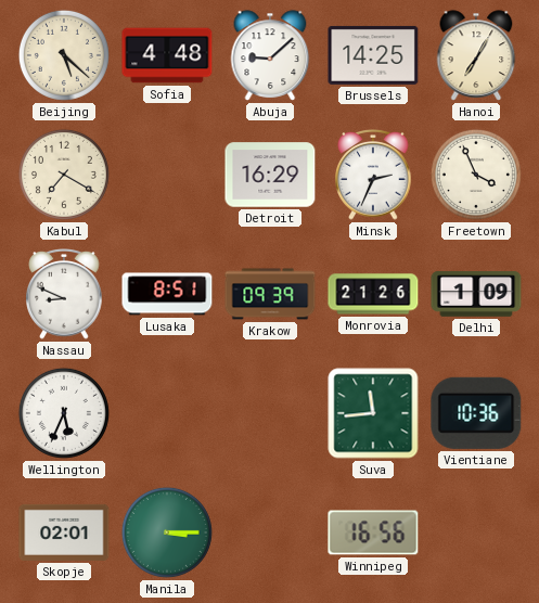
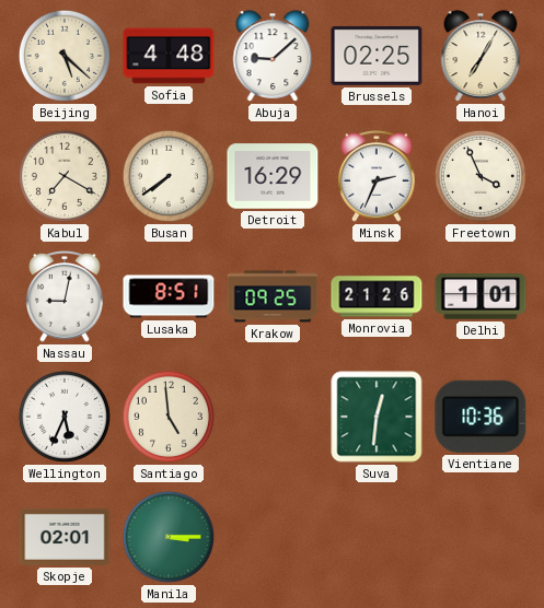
Brussels: 14:25 -> 02:25 (377, 56)
Busan: none -> 7:39 (169, 176)
Nassau: 8:49 -> 9:02 (65, 297)
Krakow: 09:39 -> 09:25 (273, 296)
Delhi: 1:09 -> 1:01 (481, 296)
Santiago: none -> 4:59 (169, 417)
Suva: 11:44 -> 12:31 (377, 417)
Winnipeg: 16:56 -> none (373, 533)
